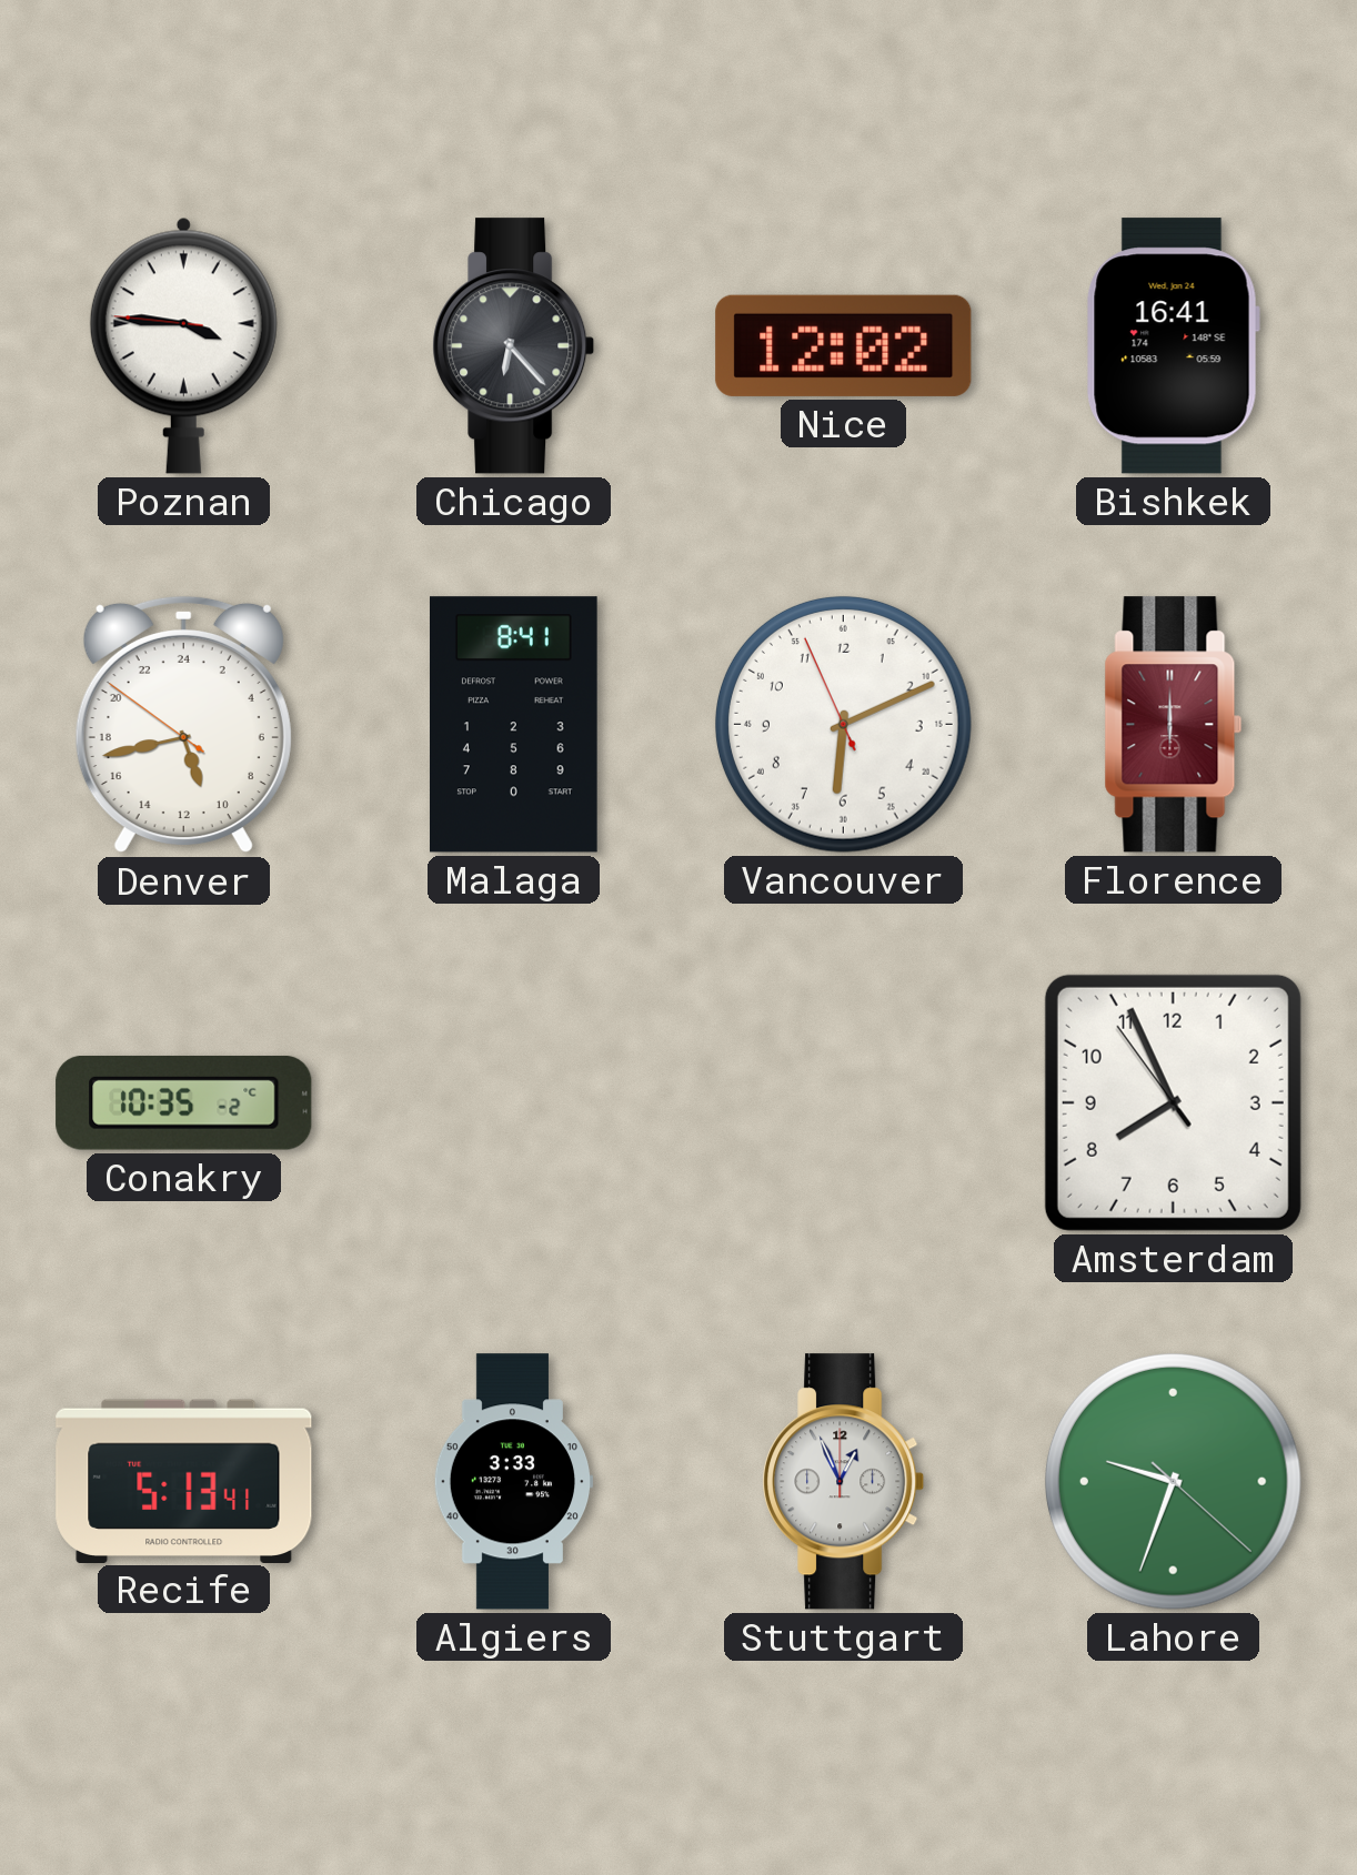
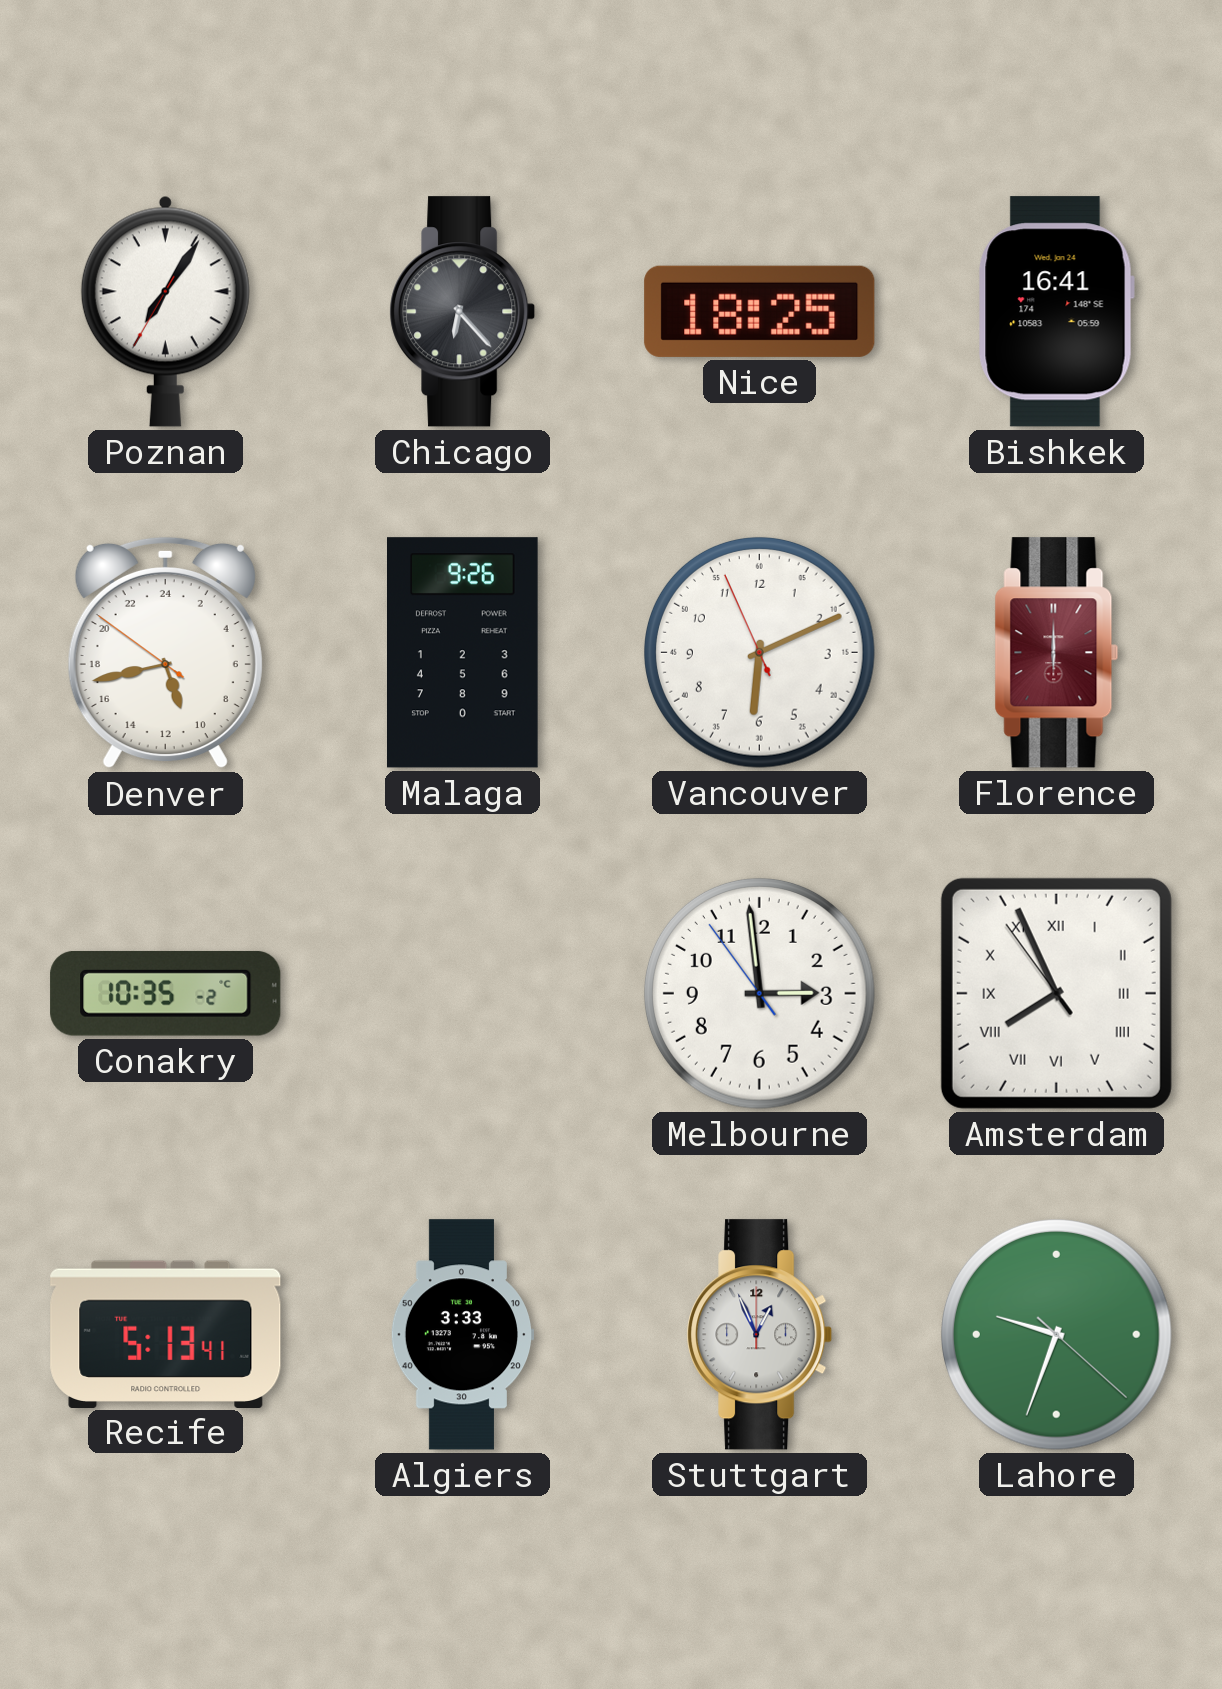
Poznan: 3:45 -> 7:05 (165, 311)
Nice: 12:02 -> 18:25 (760, 311)
Malaga: 8:41 -> 9:26 (463, 653)
Melbourne: none -> 2:58 (759, 993)
Amsterdam numerals: Arabic -> Roman (1056, 993)
